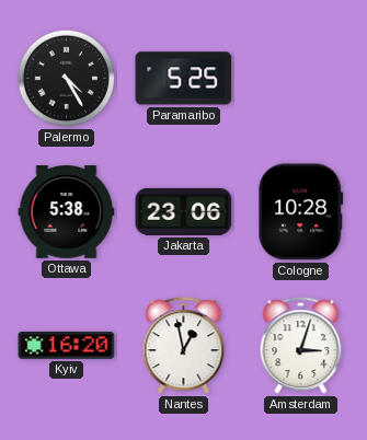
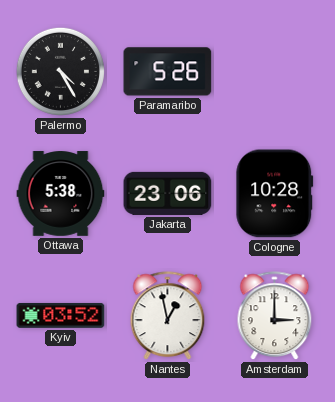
Paramaribo: 5:25 -> 5:26 (168, 72)
Kyiv: 16:20 -> 03:52 (61, 316)
Amsterdam: 3:03 -> 3:00 (275, 316)
